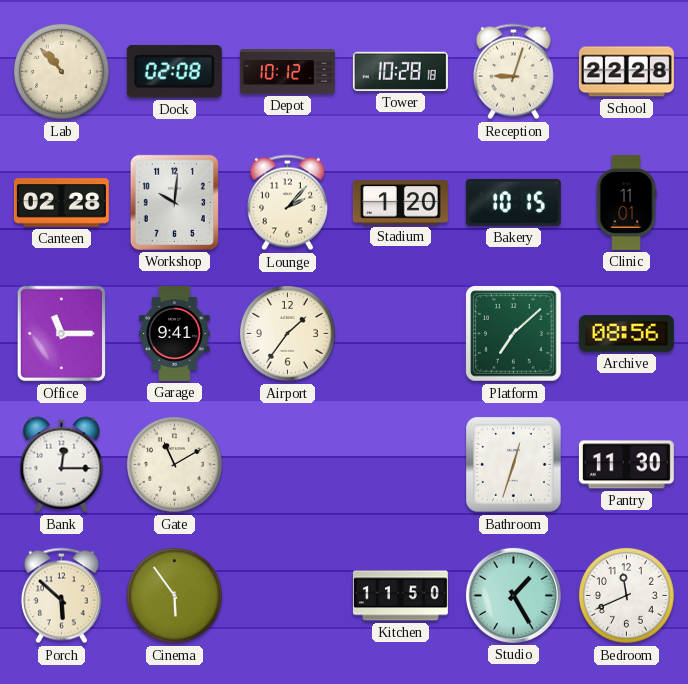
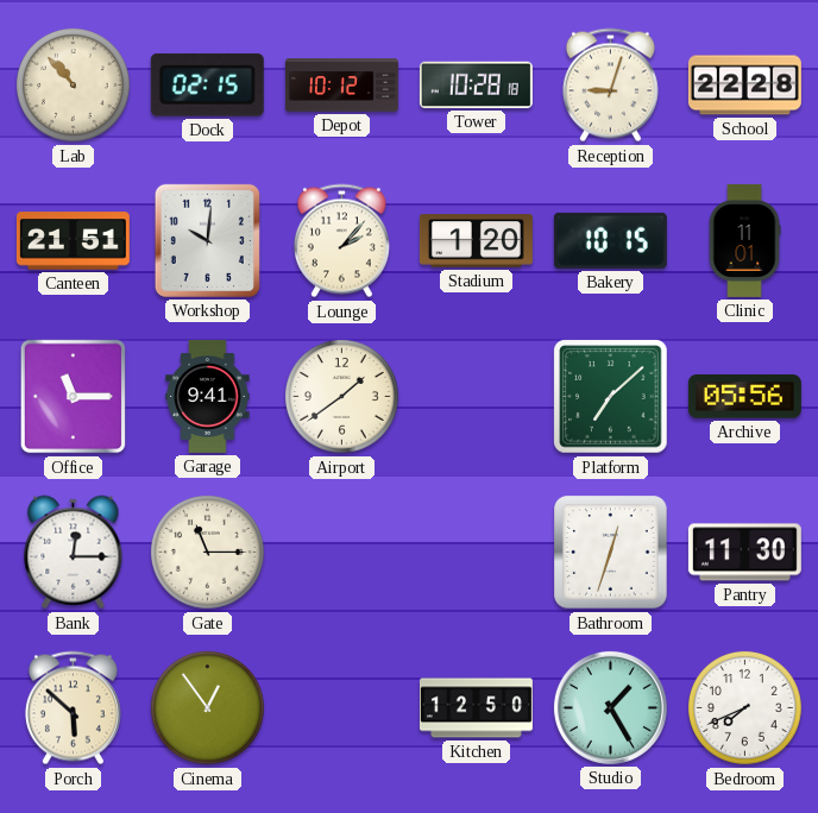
Dock: 02:08 -> 02:15 (207, 84)
Canteen: 02:28 -> 21:51 (73, 241)
Airport: 1:36 -> 1:39 (341, 396)
Archive: 08:56 -> 05:56 (744, 397)
Gate: 11:10 -> 11:15 (207, 552)
Cinema: 5:54 -> 12:54 (207, 707)
Kitchen: 11:50 -> 12:50 (476, 708)
Bedroom: 11:41 -> 7:41 (744, 707)
